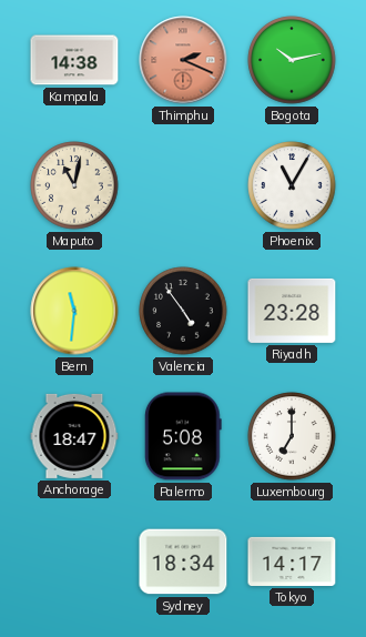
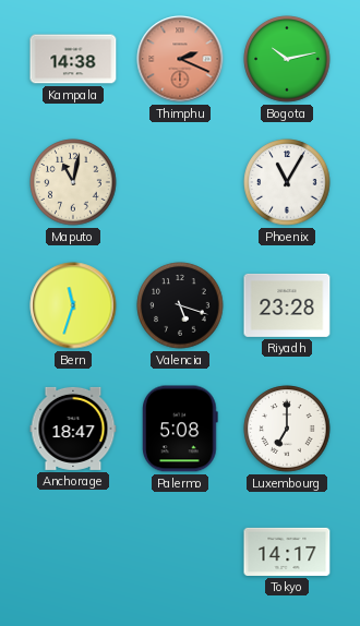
Bern: 11:31 -> 11:33 (73, 305)
Valencia: 4:54 -> 5:18 (180, 305)
Sydney: 18:34 -> none (183, 562)
